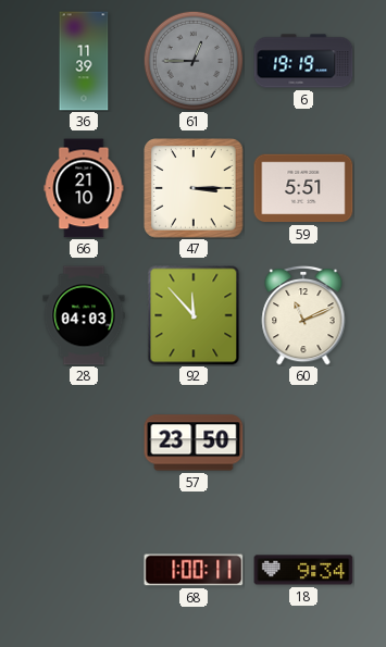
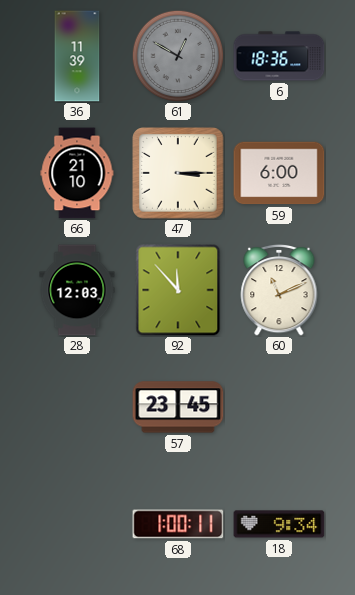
61: 12:45 -> 12:50 (178, 56)
6: 19:19 -> 18:36 (279, 56)
59: 5:51 -> 6:00 (279, 173)
28: 04:03 -> 12:03 (77, 290)
57: 23:50 -> 23:45 (178, 407)
